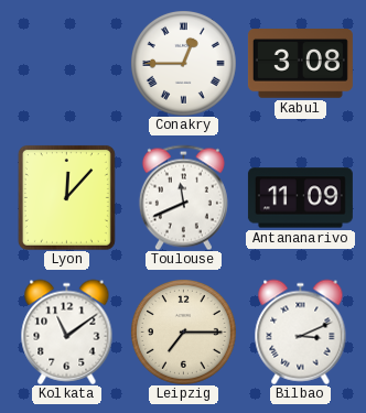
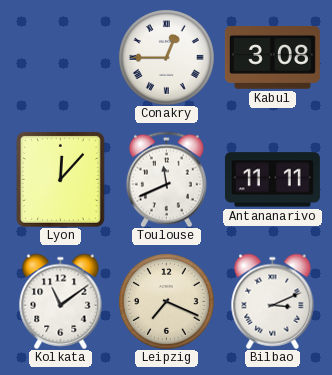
Antananarivo: 11:09 -> 11:11 (272, 180)
Leipzig: 7:15 -> 7:19 (166, 301)
